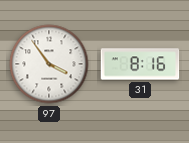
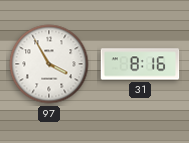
97: 3:54 -> 3:55 (49, 64)
